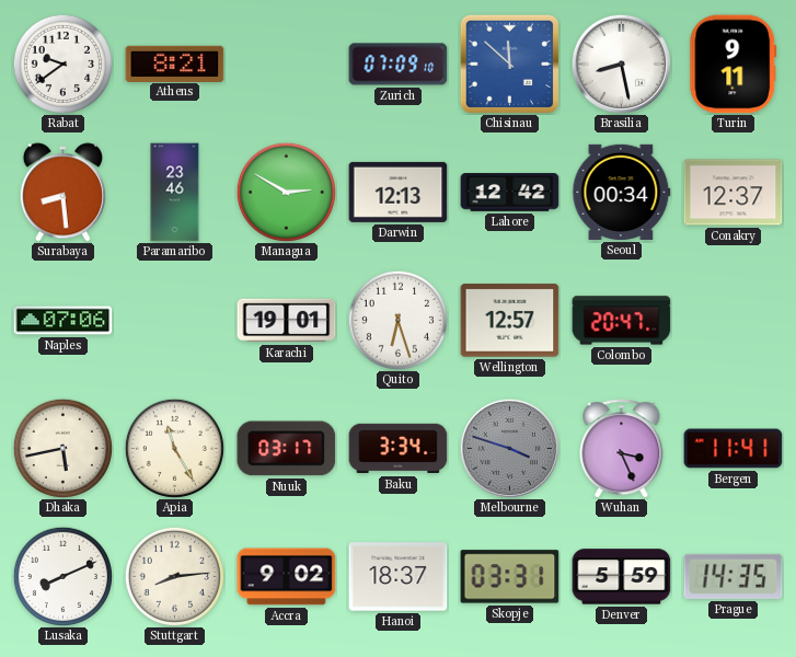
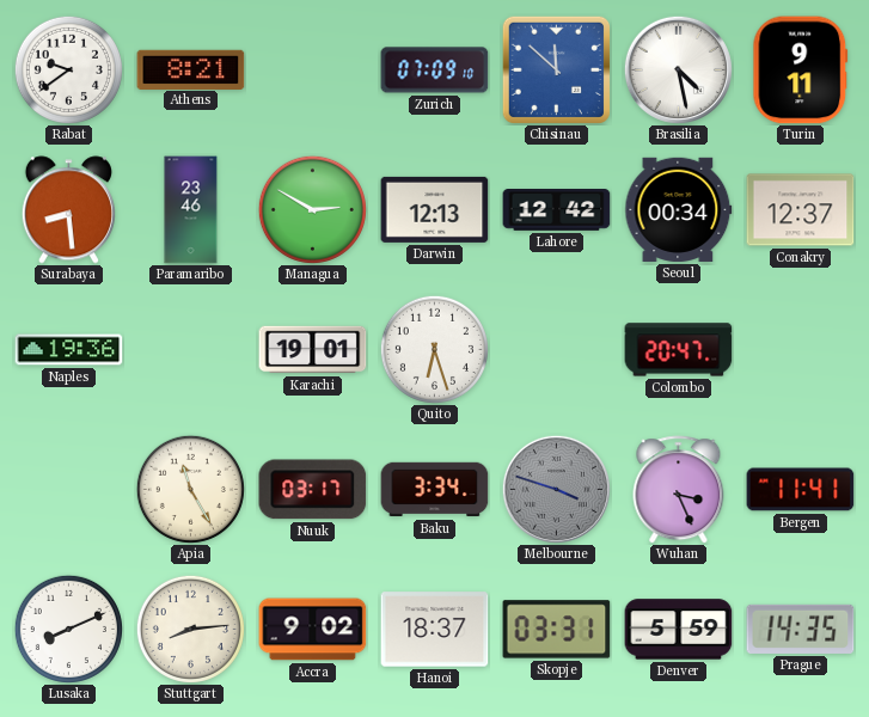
Brasilia: 8:28 -> 4:28 (678, 69)
Naples: 07:06 -> 19:36 (69, 350)
Wellington: 12:57 -> none (510, 321)
Dhaka: 5:43 -> none (62, 448)
